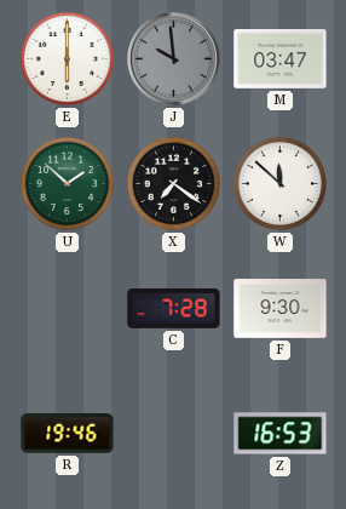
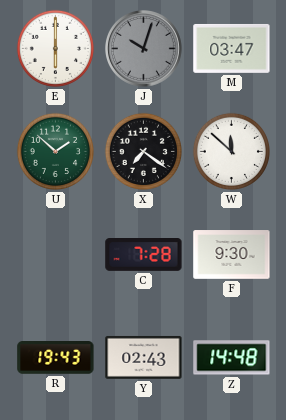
J: 9:59 -> 10:03 (144, 49)
R: 19:46 -> 19:43 (56, 358)
Y: none -> 02:43 (144, 357)
Z: 16:53 -> 14:48 (232, 358)
